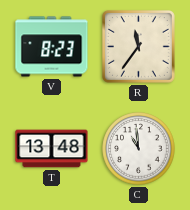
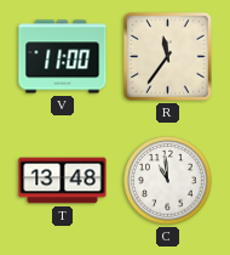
V: 8:23 -> 11:00 (63, 57)
